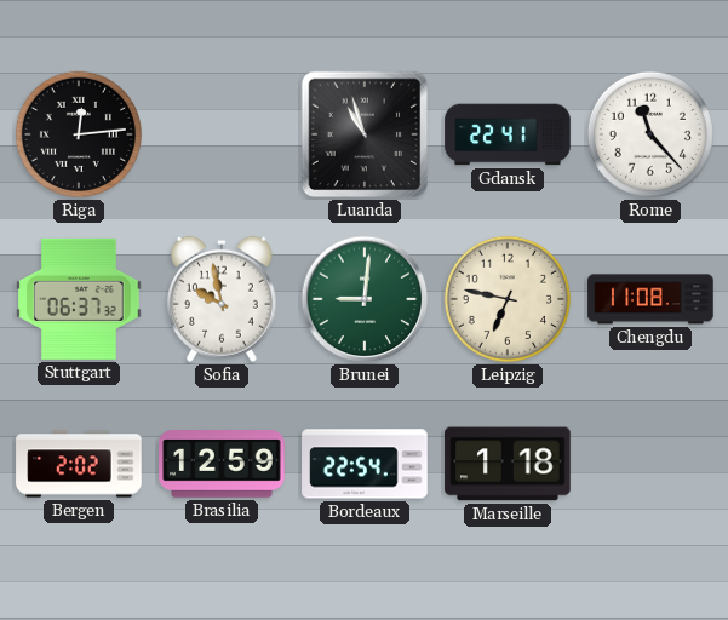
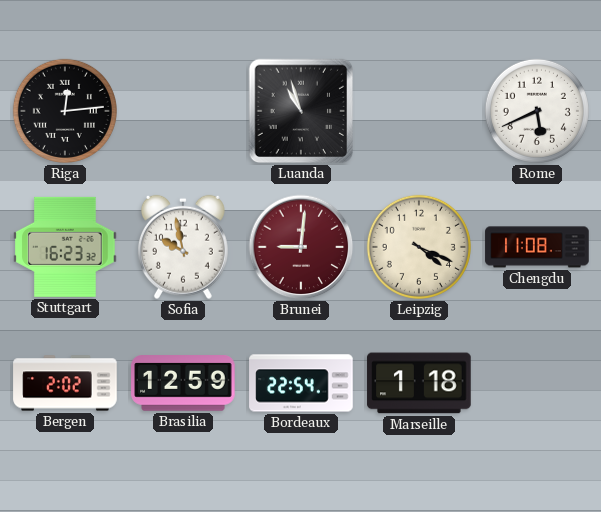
Gdansk: 22:41 -> none (508, 134)
Rome: 11:23 -> 5:41 (537, 111)
Stuttgart: 06:37 -> 16:23 (65, 247)
Brunei dial: green -> burgundy (301, 247)
Leipzig: 6:47 -> 4:19 (419, 247)
